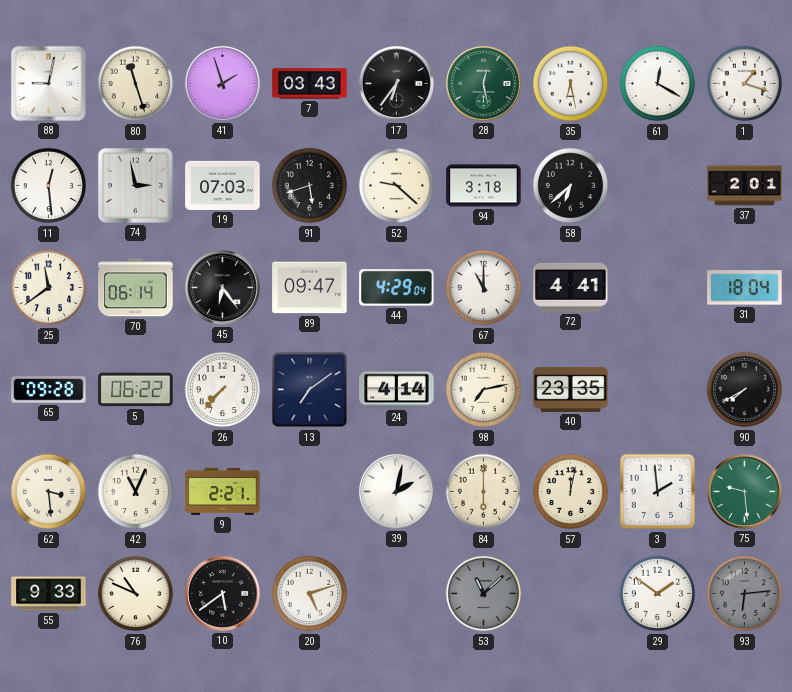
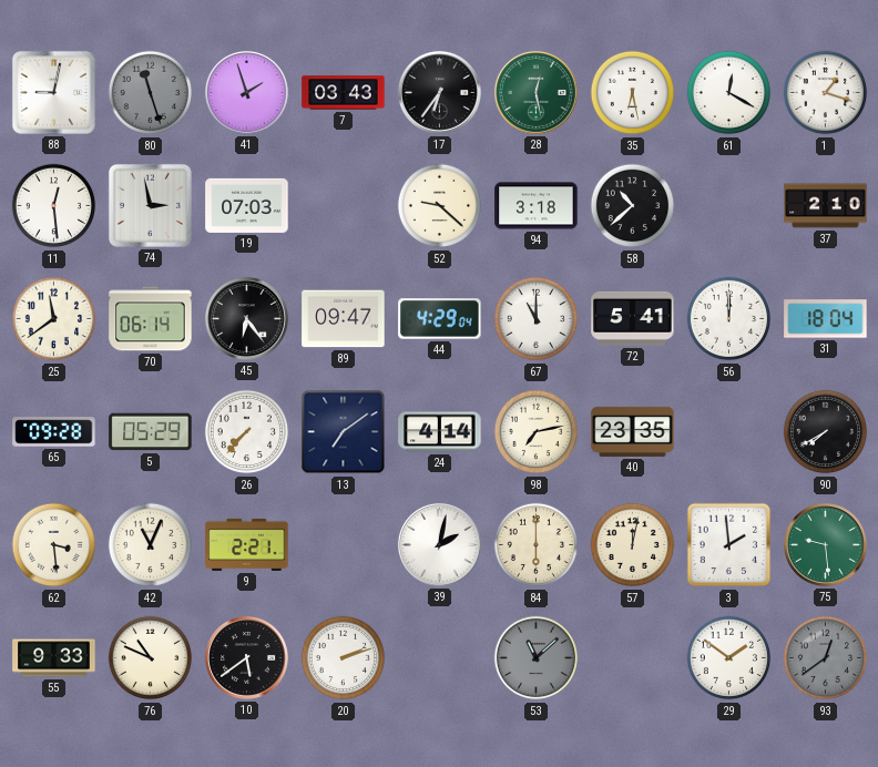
80 dial: cream -> grey (151, 93)
91: 5:42 -> none (310, 186)
58: 6:38 -> 10:38 (633, 206)
37: 2:01 -> 2:10 (826, 206)
72: 4:41 -> 5:41 (633, 318)
56: none -> 12:00 (729, 319)
5: 06:22 -> 05:29 (151, 432)
20: 5:12 -> 2:12 (344, 658)
93: 6:14 -> 12:39 (826, 658)
